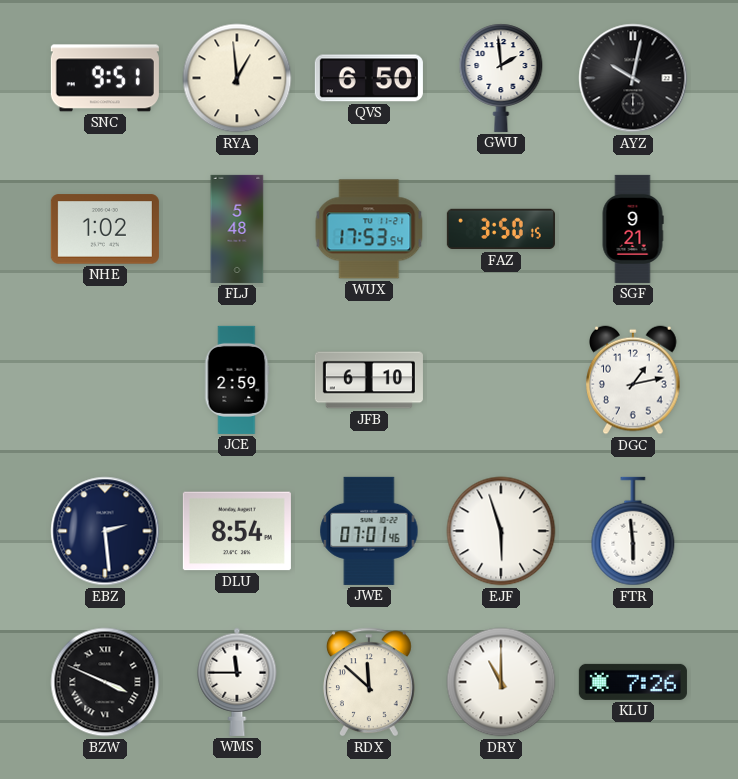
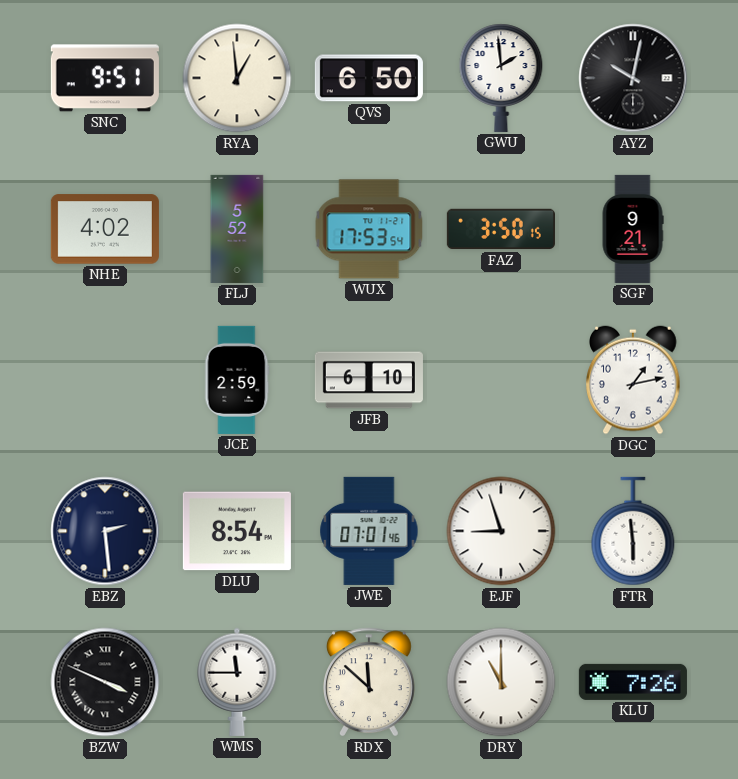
NHE: 1:02 -> 4:02 (105, 229)
FLJ: 5:48 -> 5:52 (237, 229)
EJF: 5:57 -> 8:57 (501, 531)
